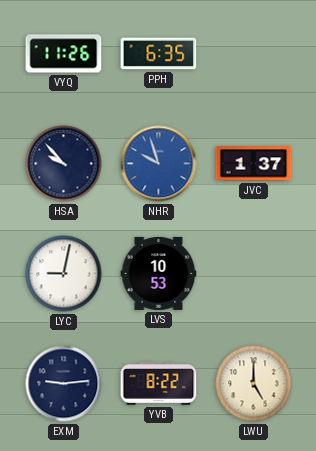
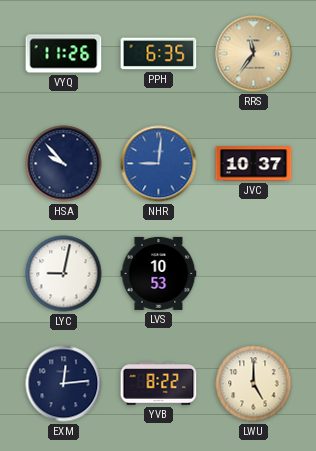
RRS: none -> 11:36 (254, 54)
NHR: 9:57 -> 9:01 (159, 164)
JVC: 1:37 -> 10:37 (254, 164)
EXM: 9:14 -> 12:14 (64, 384)
